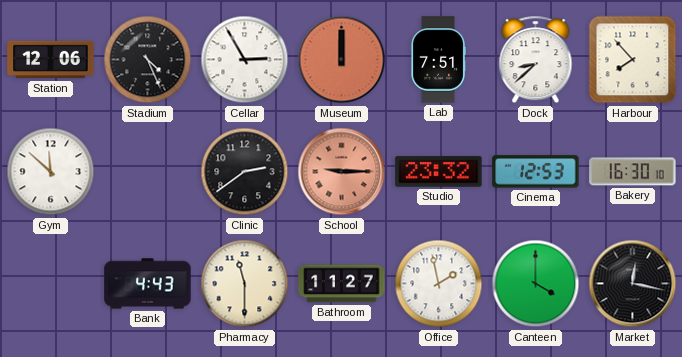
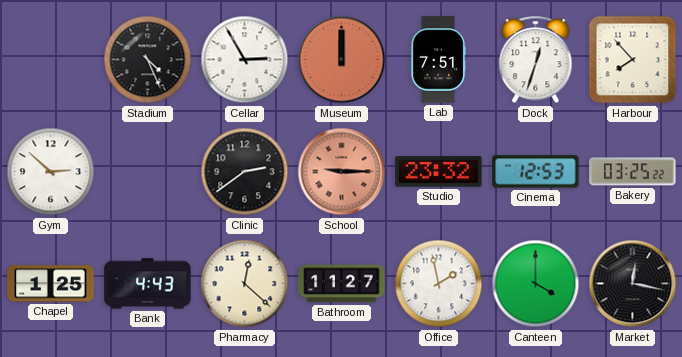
Station: 12:06 -> none (51, 60)
Dock: 8:38 -> 12:33 (536, 60)
Gym: 11:52 -> 2:52 (51, 172)
Bakery: 16:30 -> 03:25 (633, 172)
Chapel: none -> 1:25 (51, 284)
Pharmacy: 11:30 -> 12:22 (245, 284)
